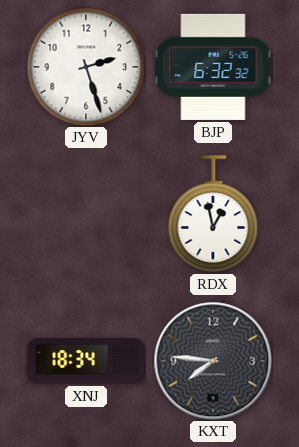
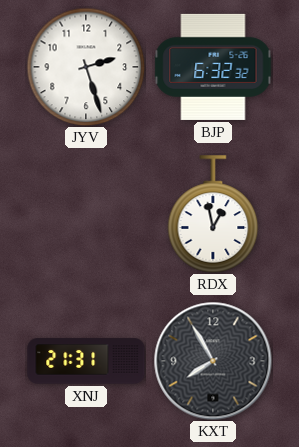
XNJ: 18:34 -> 21:31 (86, 361)
KXT: 7:46 -> 7:55 (213, 361)
